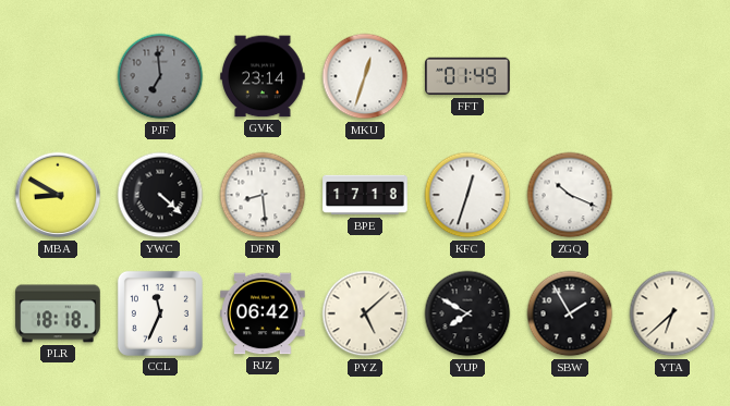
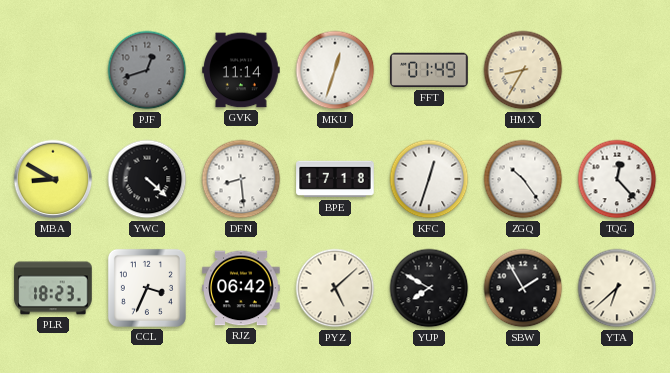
PJF: 6:59 -> 12:42 (147, 70)
GVK: 23:14 -> 11:14 (241, 70)
HMX: none -> 8:35 (523, 70)
ZGQ: 10:19 -> 10:24 (523, 179)
TQG: none -> 12:23 (617, 179)
PLR: 18:18 -> 18:23 (53, 288)
CCL: 11:34 -> 3:34 (147, 288)
